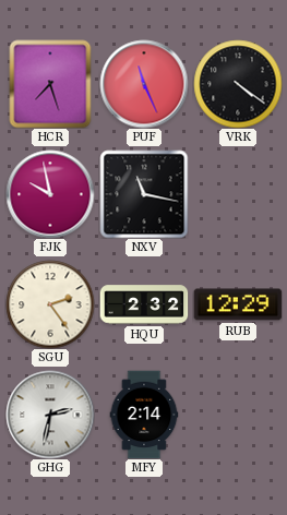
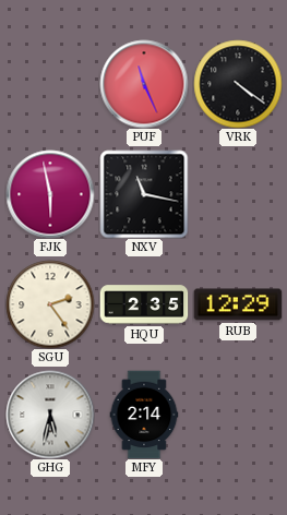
HCR: 7:27 -> none (50, 84)
FJK: 9:58 -> 5:58 (50, 194)
HQU: 2:32 -> 2:35 (144, 304)
GHG: 2:32 -> 5:32 (50, 415)
